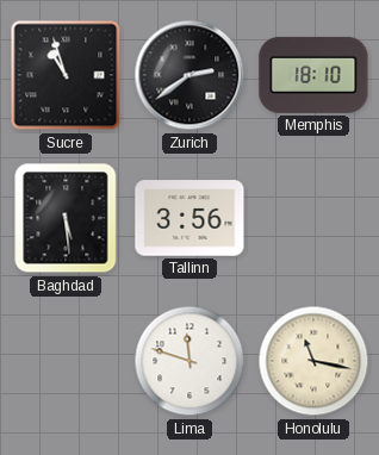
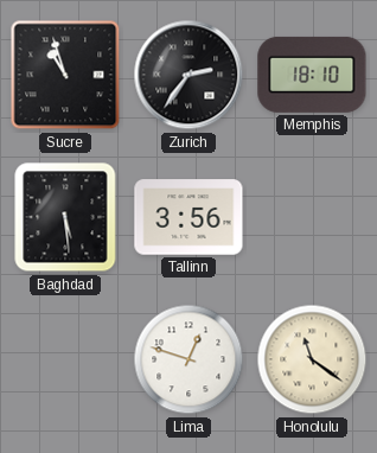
Zurich: 2:39 -> 2:36 (188, 75)
Lima: 11:48 -> 12:48 (188, 359)
Honolulu: 11:17 -> 11:21 (312, 359)
